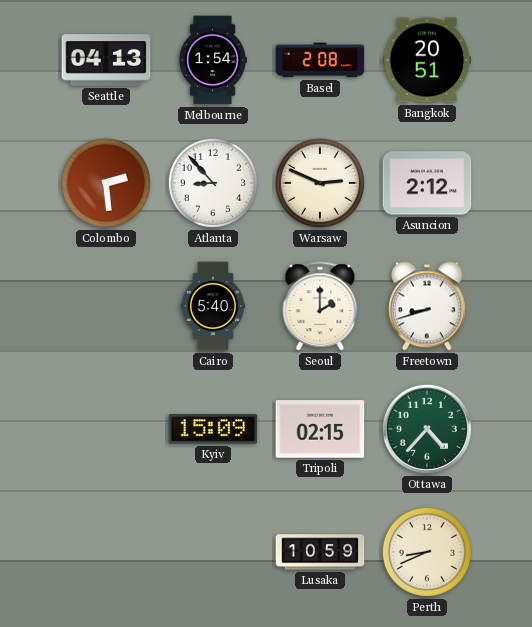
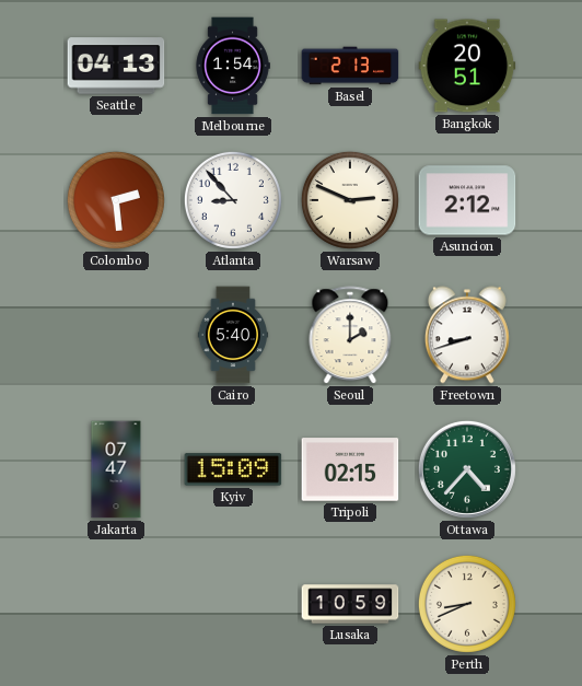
Basel: 2:08 -> 2:13 (350, 66)
Jakarta: none -> 07:47 (116, 469)
